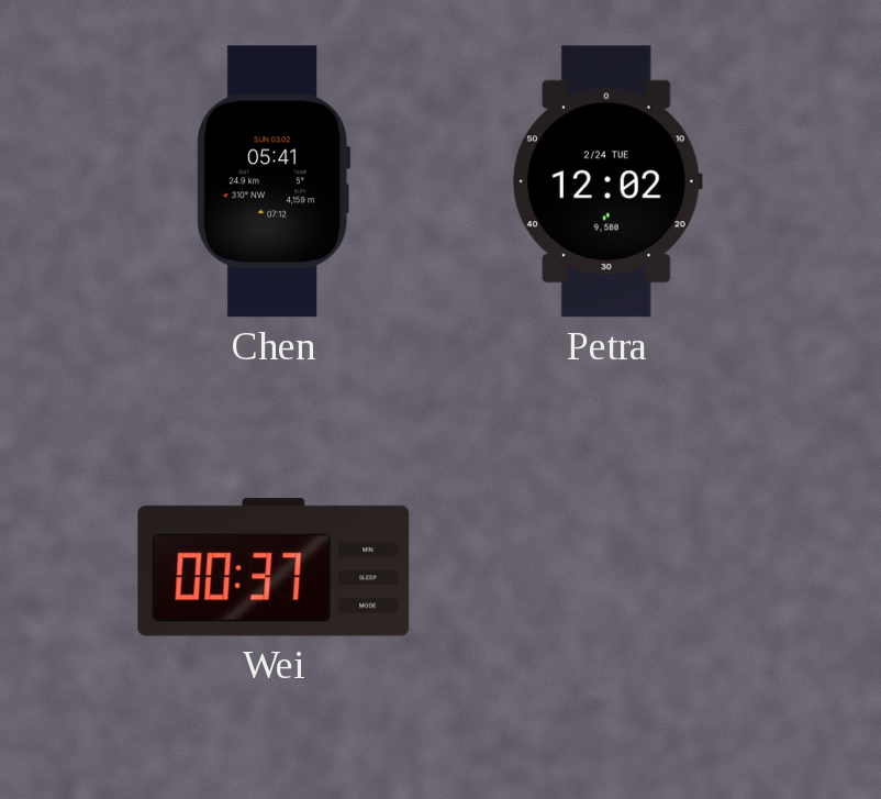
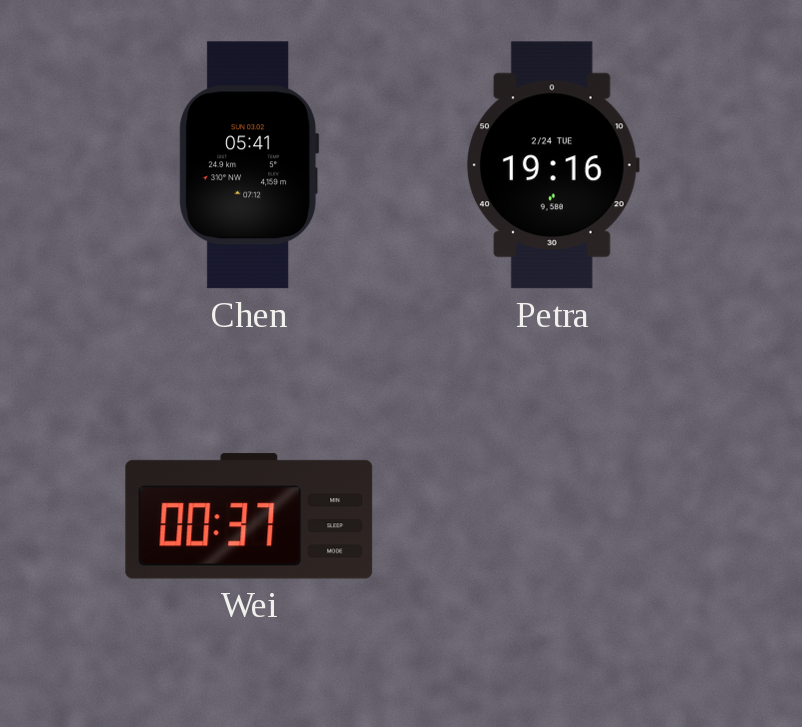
Petra: 12:02 -> 19:16 (553, 165)
